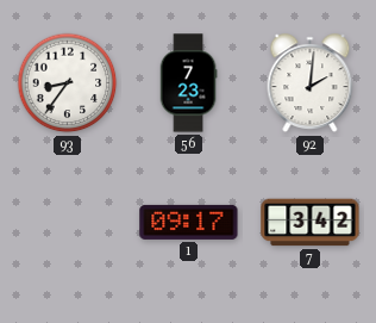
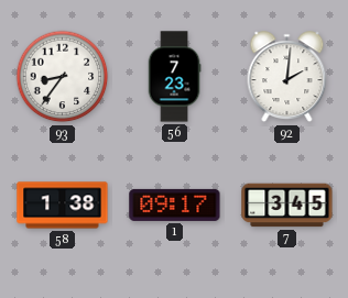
58: none -> 1:38 (63, 206)
7: 3:42 -> 3:45 (287, 206)
